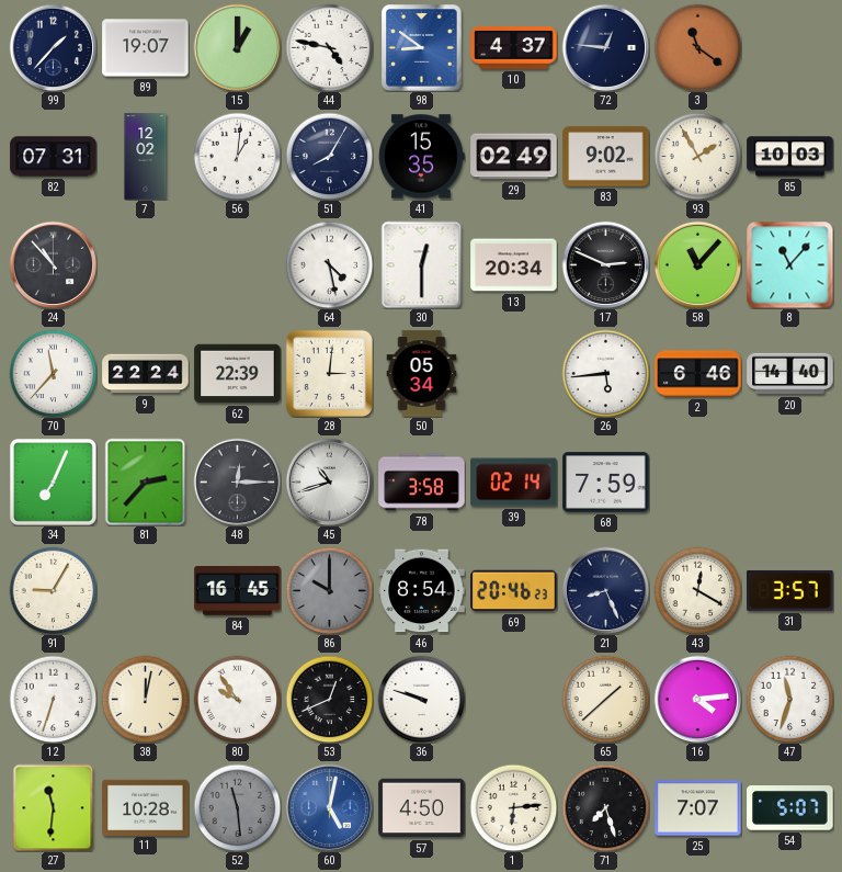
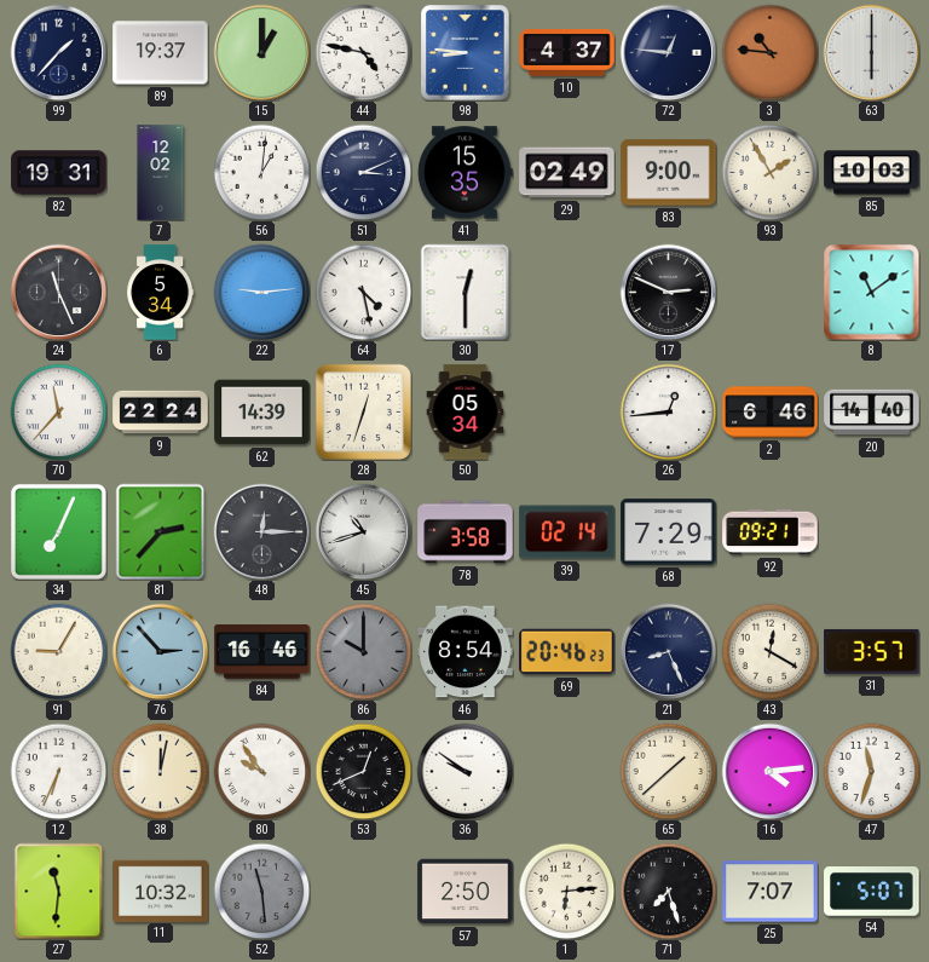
89: 19:07 -> 19:37 (161, 53)
98: 8:51 -> 8:46 (466, 53)
3: 11:21 -> 10:46 (769, 52)
63: none -> 6:00 (871, 52)
82: 07:31 -> 19:31 (59, 173)
51: 8:05 -> 3:11 (363, 172)
83: 9:02 -> 9:00 (669, 173)
24: 10:53 -> 11:26 (58, 292)
6: none -> 5:34 (161, 293)
22: none -> 9:14 (261, 292)
13: 20:34 -> none (514, 265)
58: 11:07 -> none (697, 264)
8: 11:07 -> 11:09 (871, 292)
62: 22:39 -> 14:39 (262, 413)
28: 3:01 -> 12:33 (363, 411)
26: 5:44 -> 12:44 (668, 411)
68: 7:59 -> 7:29 (669, 532)
92: none -> 09:21 (771, 532)
76: none -> 2:53 (160, 651)
84: 16:45 -> 16:46 (262, 652)
12: 6:33 -> 6:34 (58, 771)
36: 9:48 -> 9:51 (464, 771)
11: 10:28 -> 10:32 (161, 891)
60: 5:02 -> none (329, 807)
57: 4:50 -> 2:50 (466, 892)
